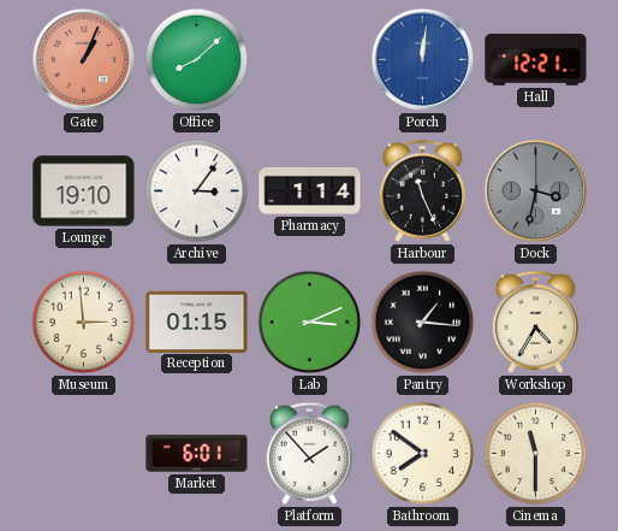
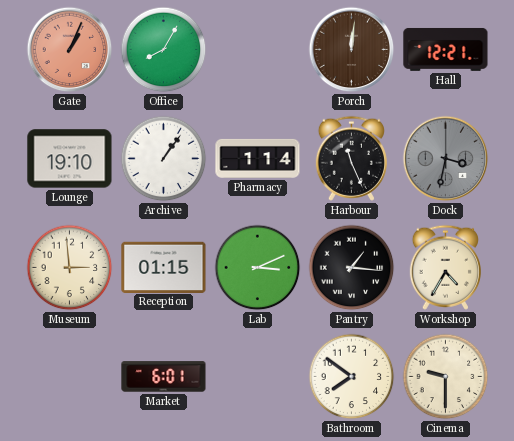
Office: 8:08 -> 8:05 (164, 50)
Porch dial: blue -> brown (352, 50)
Archive: 3:06 -> 1:06 (164, 159)
Platform: 1:53 -> none (309, 453)
Cinema: 11:30 -> 9:30 (446, 377)
